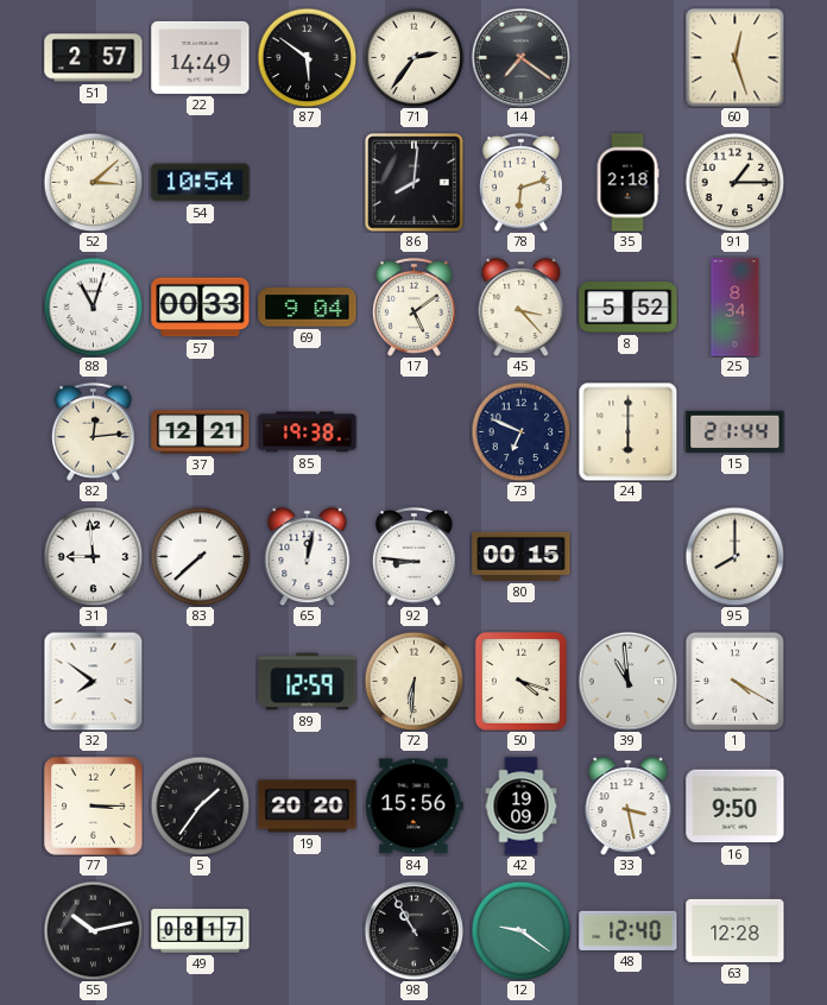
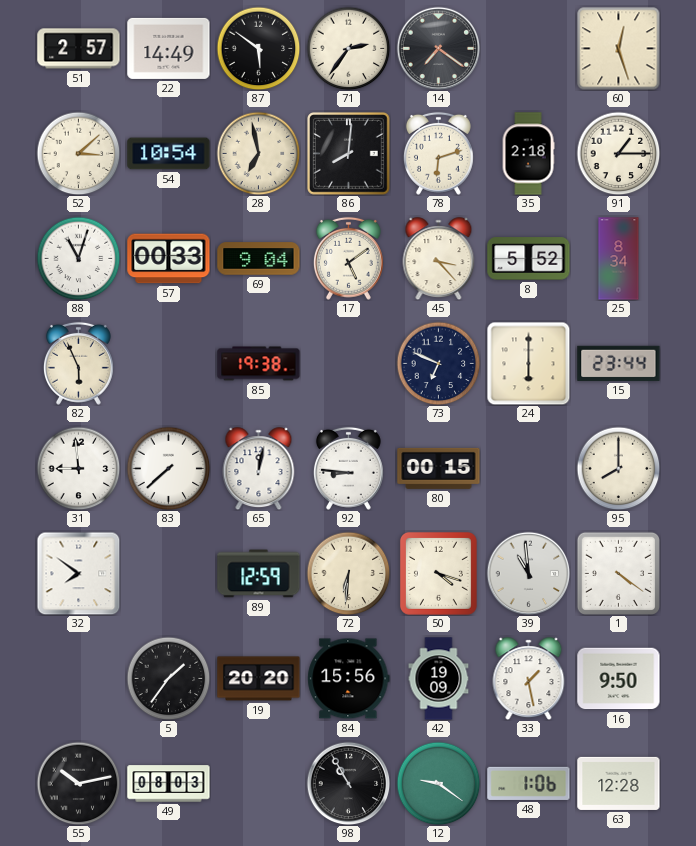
28: none -> 6:58 (258, 153)
82: 12:14 -> 5:56 (78, 363)
37: 12:21 -> none (201, 432)
15: 21:44 -> 23:44 (619, 363)
1: 4:20 -> 4:21 (618, 573)
77: 3:15 -> none (94, 807)
33: 3:28 -> 1:28 (529, 679)
49: 08:17 -> 08:03 (169, 784)
48: 12:40 -> 1:06 (529, 783)
